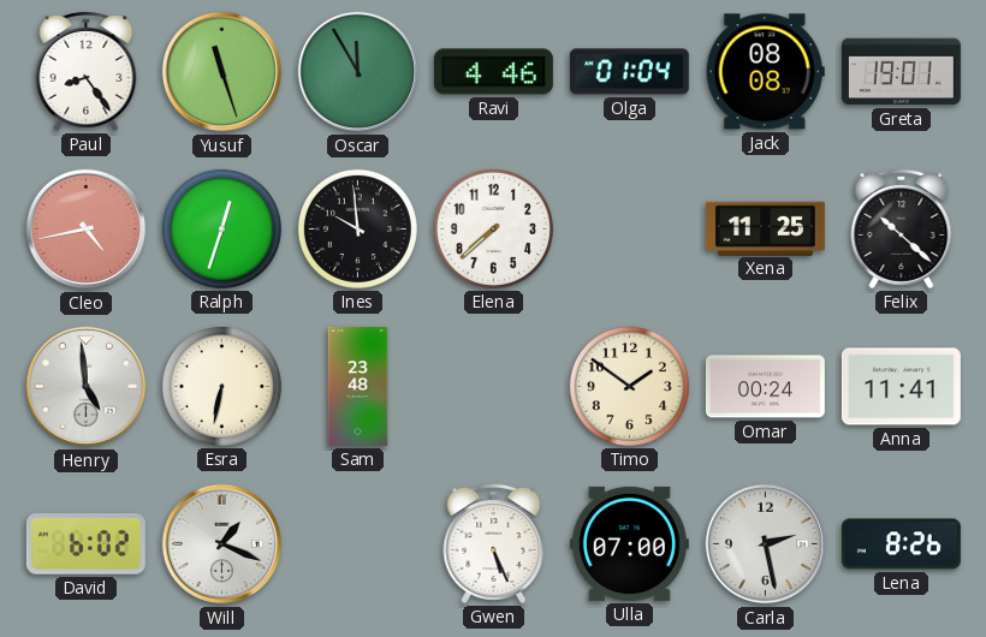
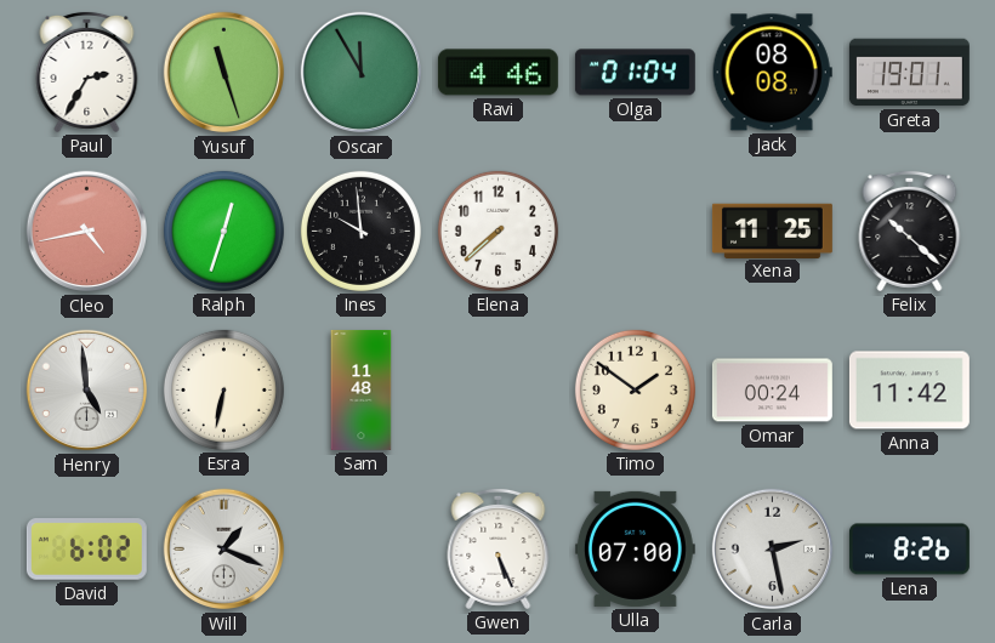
Paul: 8:24 -> 2:35 (87, 72)
Sam: 23:48 -> 11:48 (362, 389)
Anna: 11:41 -> 11:42 (909, 391)
